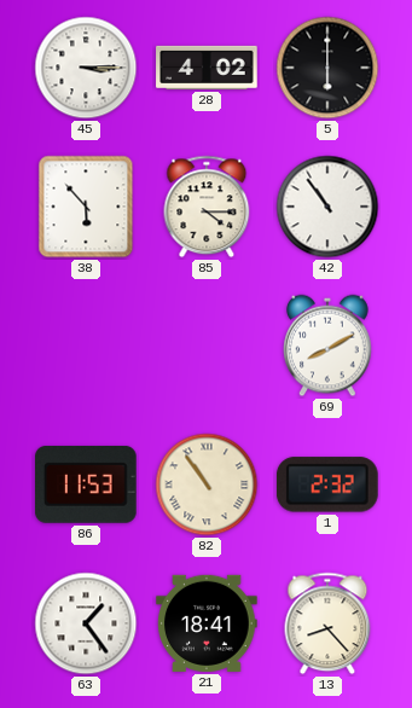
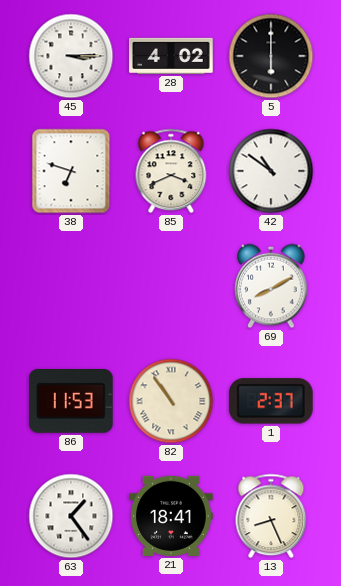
38: 5:53 -> 6:48 (71, 171)
85: 4:15 -> 3:41 (171, 171)
42: 10:54 -> 10:51 (271, 171)
1: 2:32 -> 2:37 (271, 401)
13: 8:23 -> 8:26 (271, 516)
